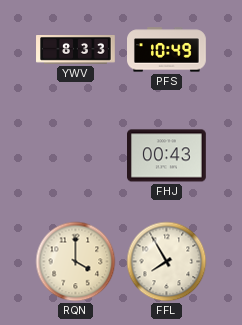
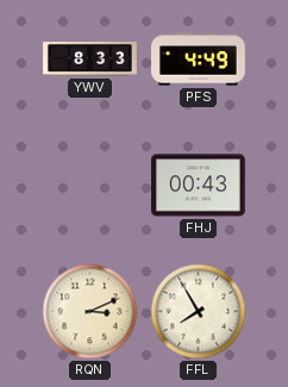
PFS: 10:49 -> 4:49 (199, 60)
RQN: 4:00 -> 3:11 (90, 312)
